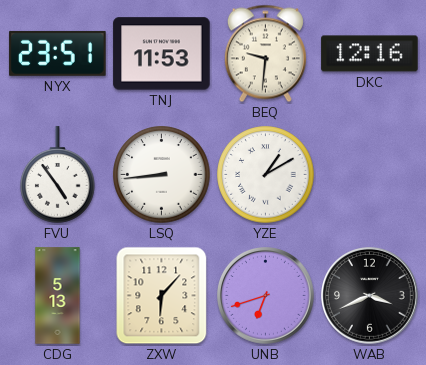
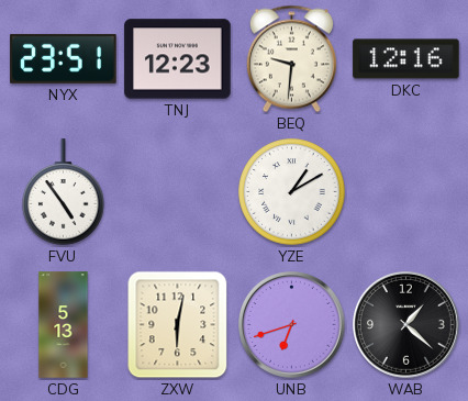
TNJ: 11:53 -> 12:23 (178, 59)
LSQ: 8:44 -> none (162, 175)
ZXW: 6:07 -> 6:02 (178, 325)
WAB: 3:41 -> 1:22 (406, 325)
